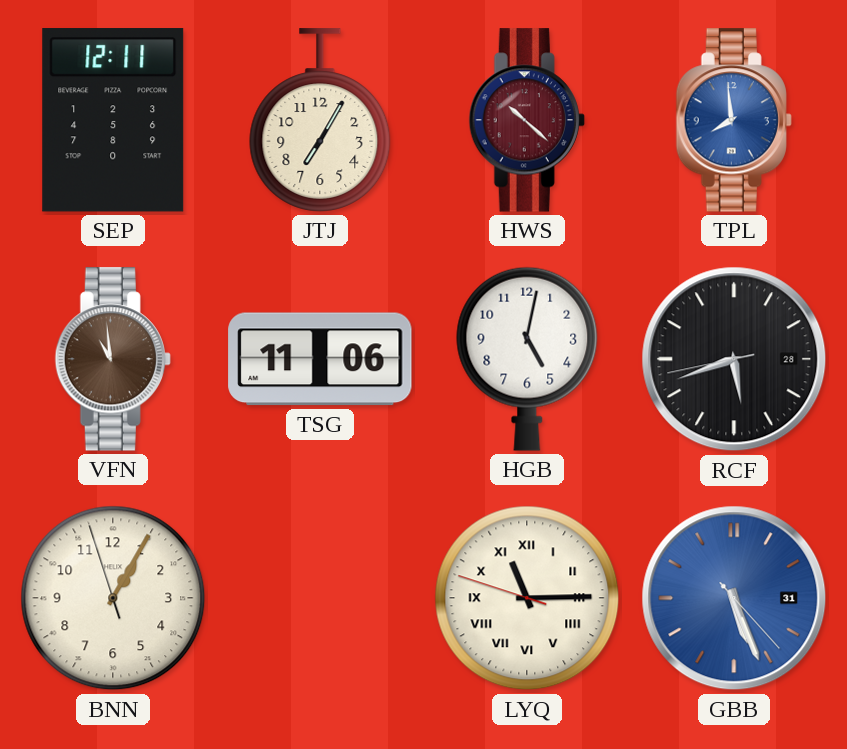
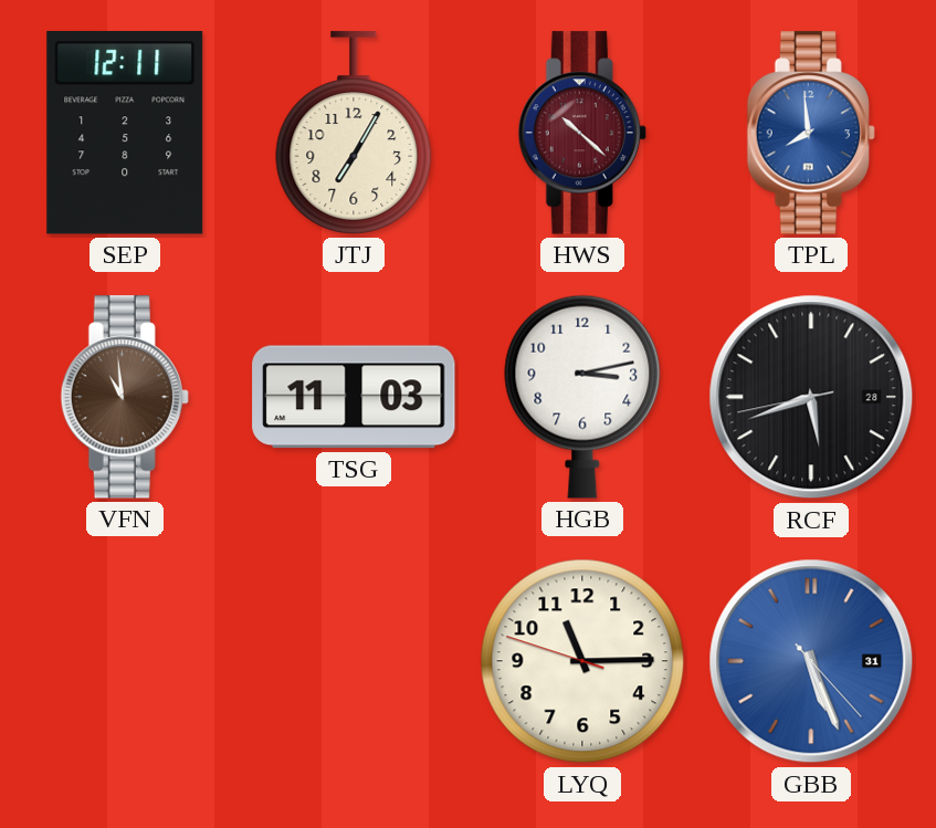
TSG: 11:06 -> 11:03 (354, 397)
HGB: 5:02 -> 3:13 (582, 397)
BNN: 1:04 -> none (113, 598)
LYQ numerals: Roman -> Arabic (582, 661)
